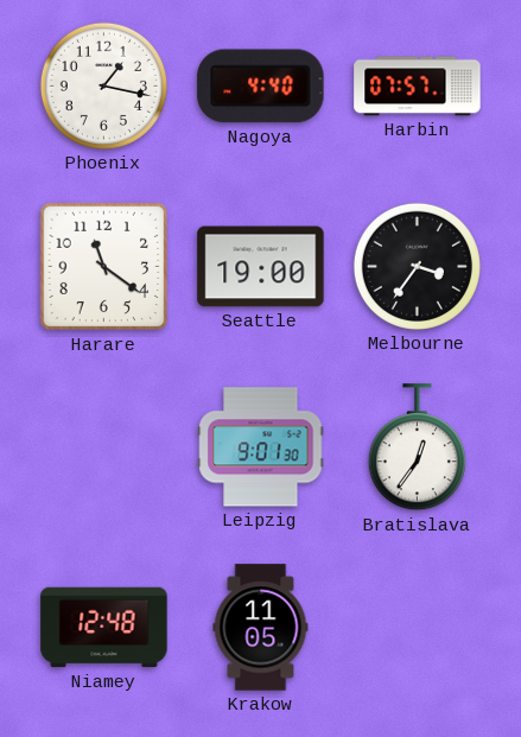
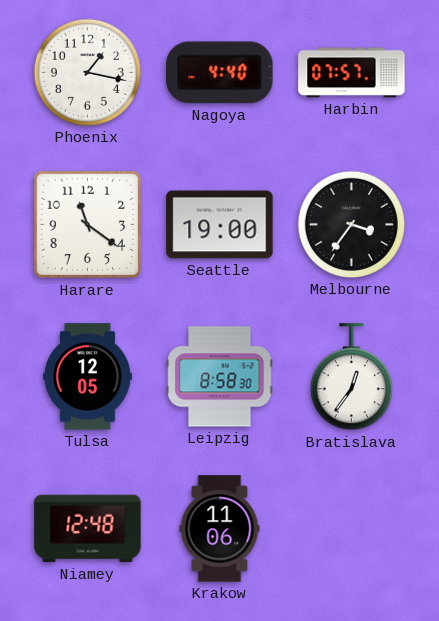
Tulsa: none -> 12:05 (87, 377)
Leipzig: 9:01 -> 8:58 (220, 377)
Krakow: 11:05 -> 11:06 (220, 529)
